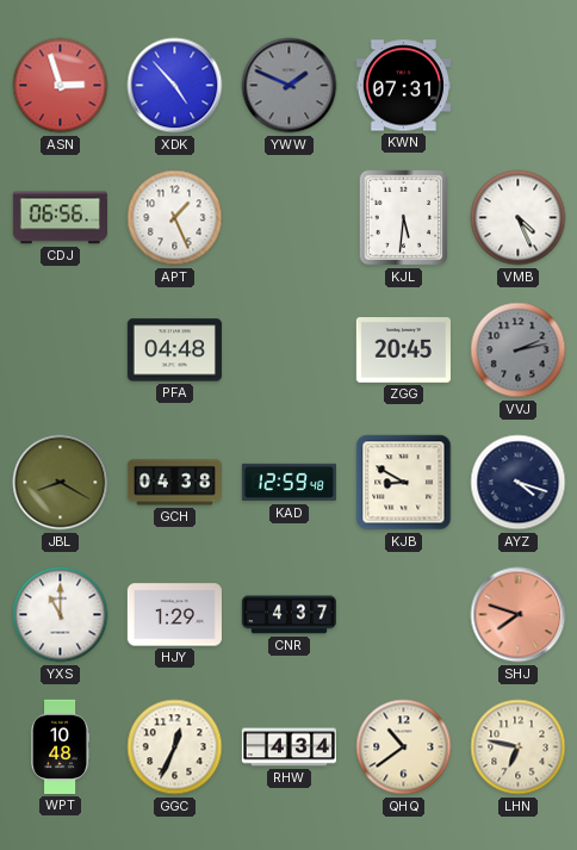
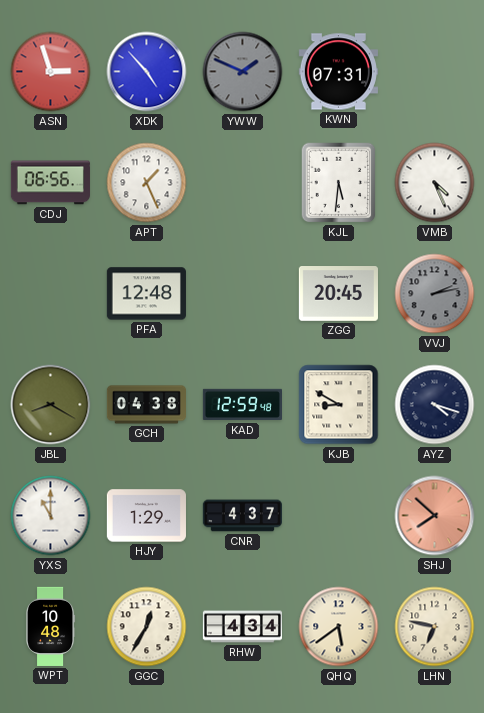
PFA: 04:48 -> 12:48 (146, 294)
SHJ: 7:48 -> 7:52 (435, 516)
GGC: 12:34 -> 12:35 (147, 627)
QHQ: 10:39 -> 5:39 (339, 627)
